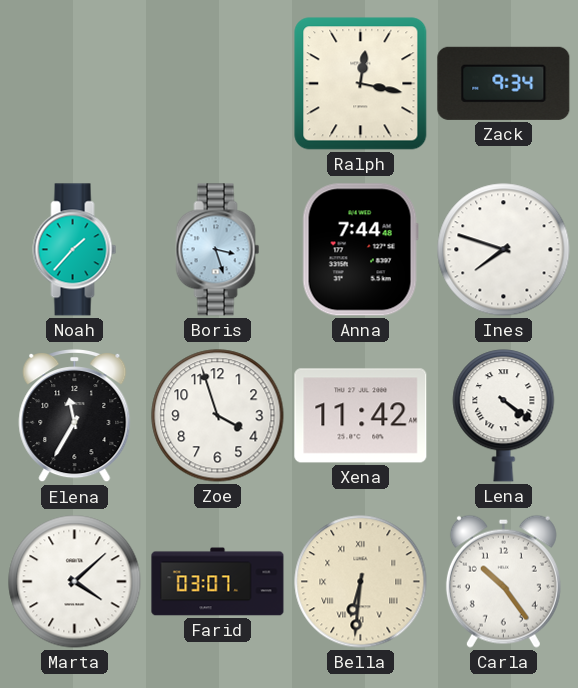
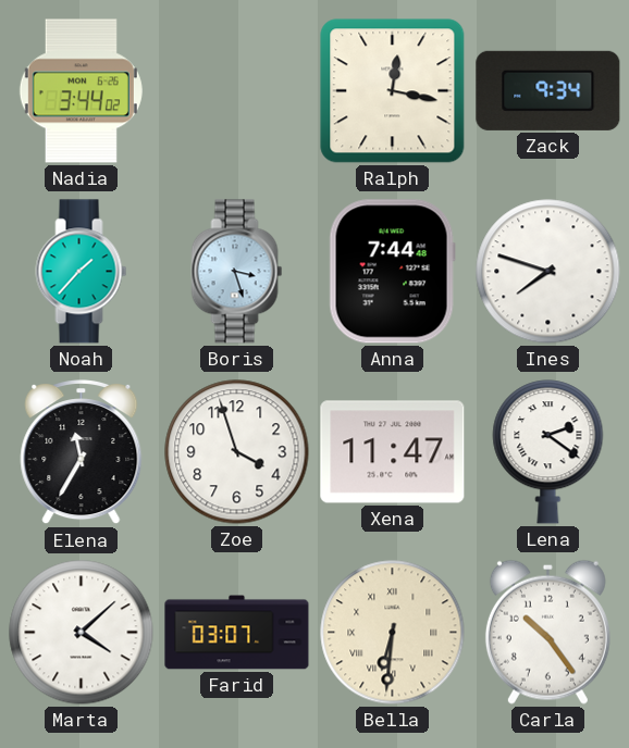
Nadia: none -> 3:44 (81, 91)
Xena: 11:42 -> 11:47 (393, 452)
Lena: 4:21 -> 2:21 (548, 452)
